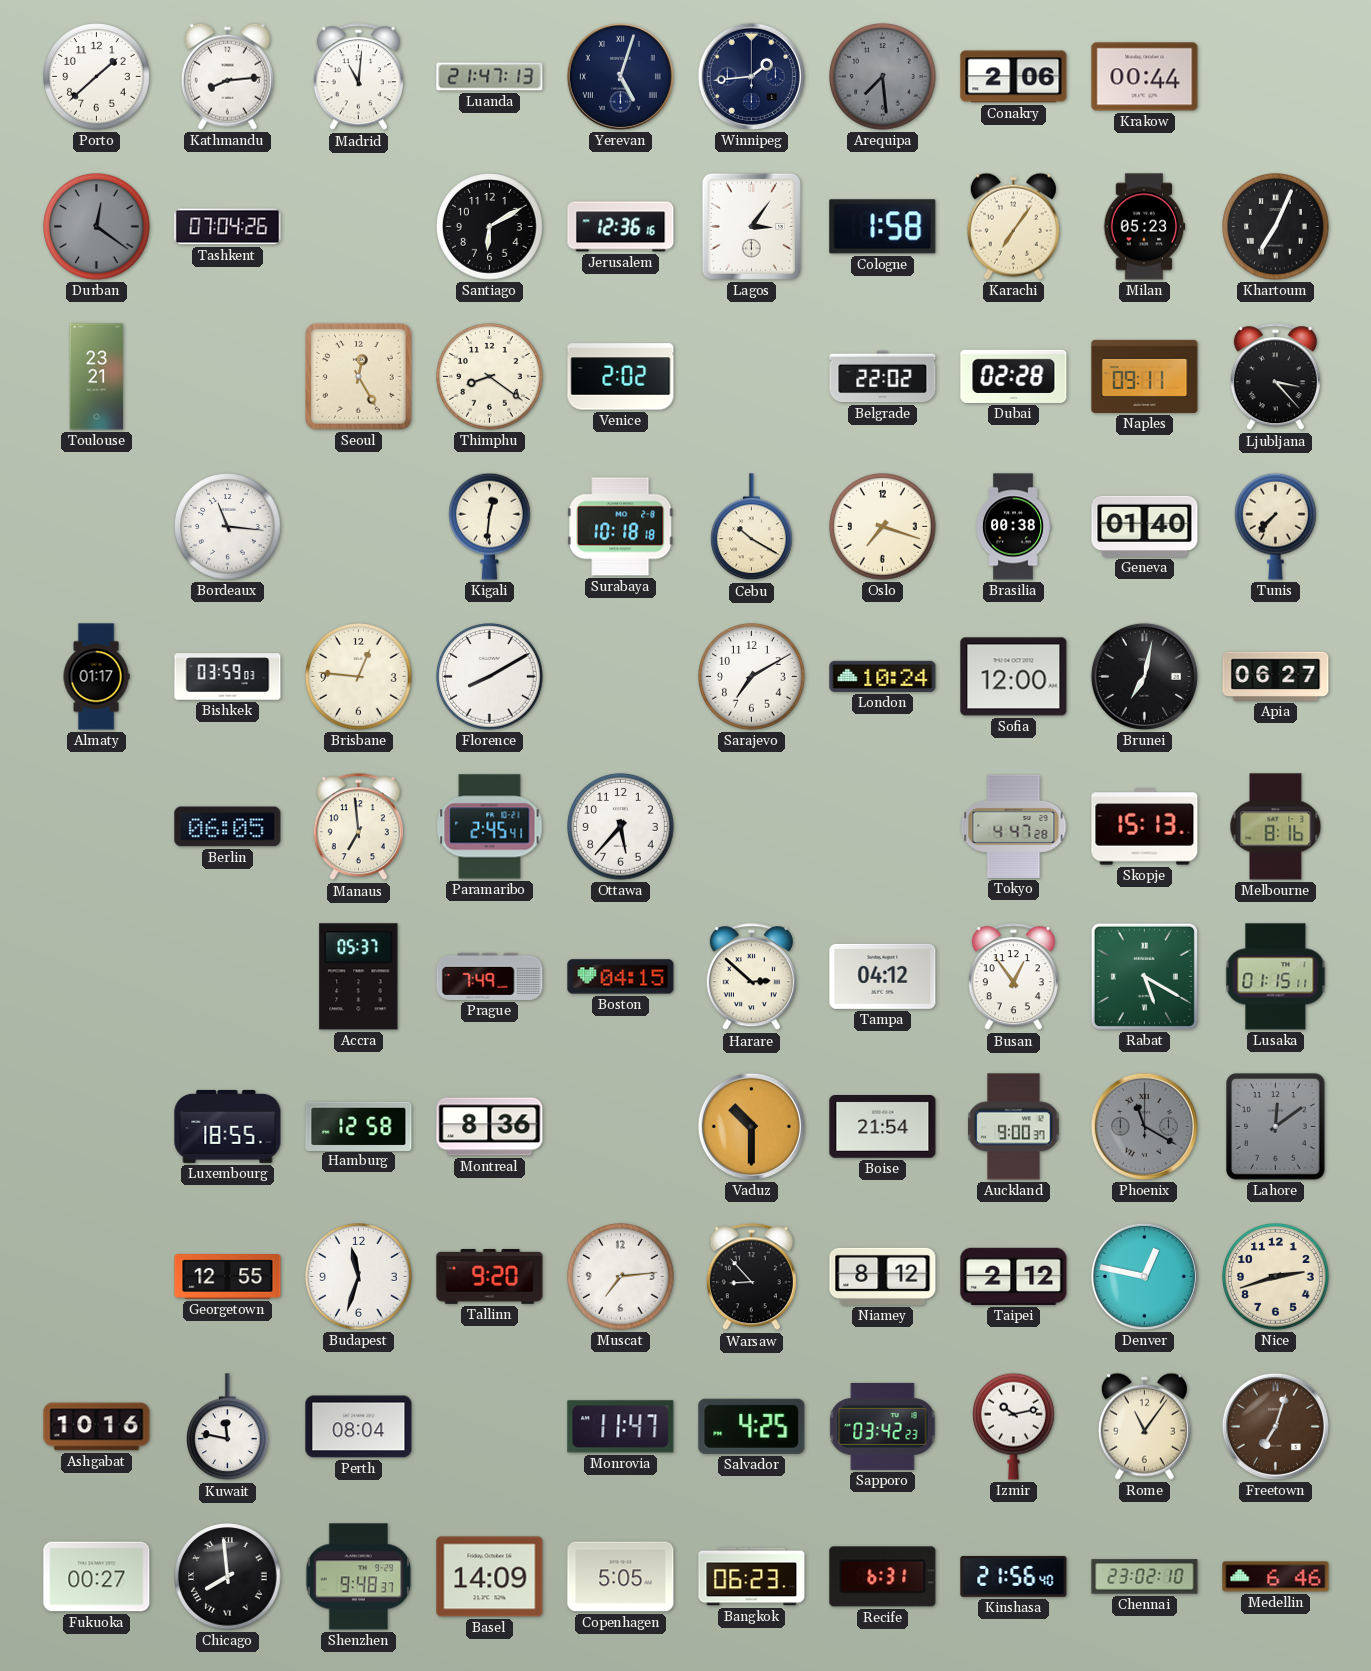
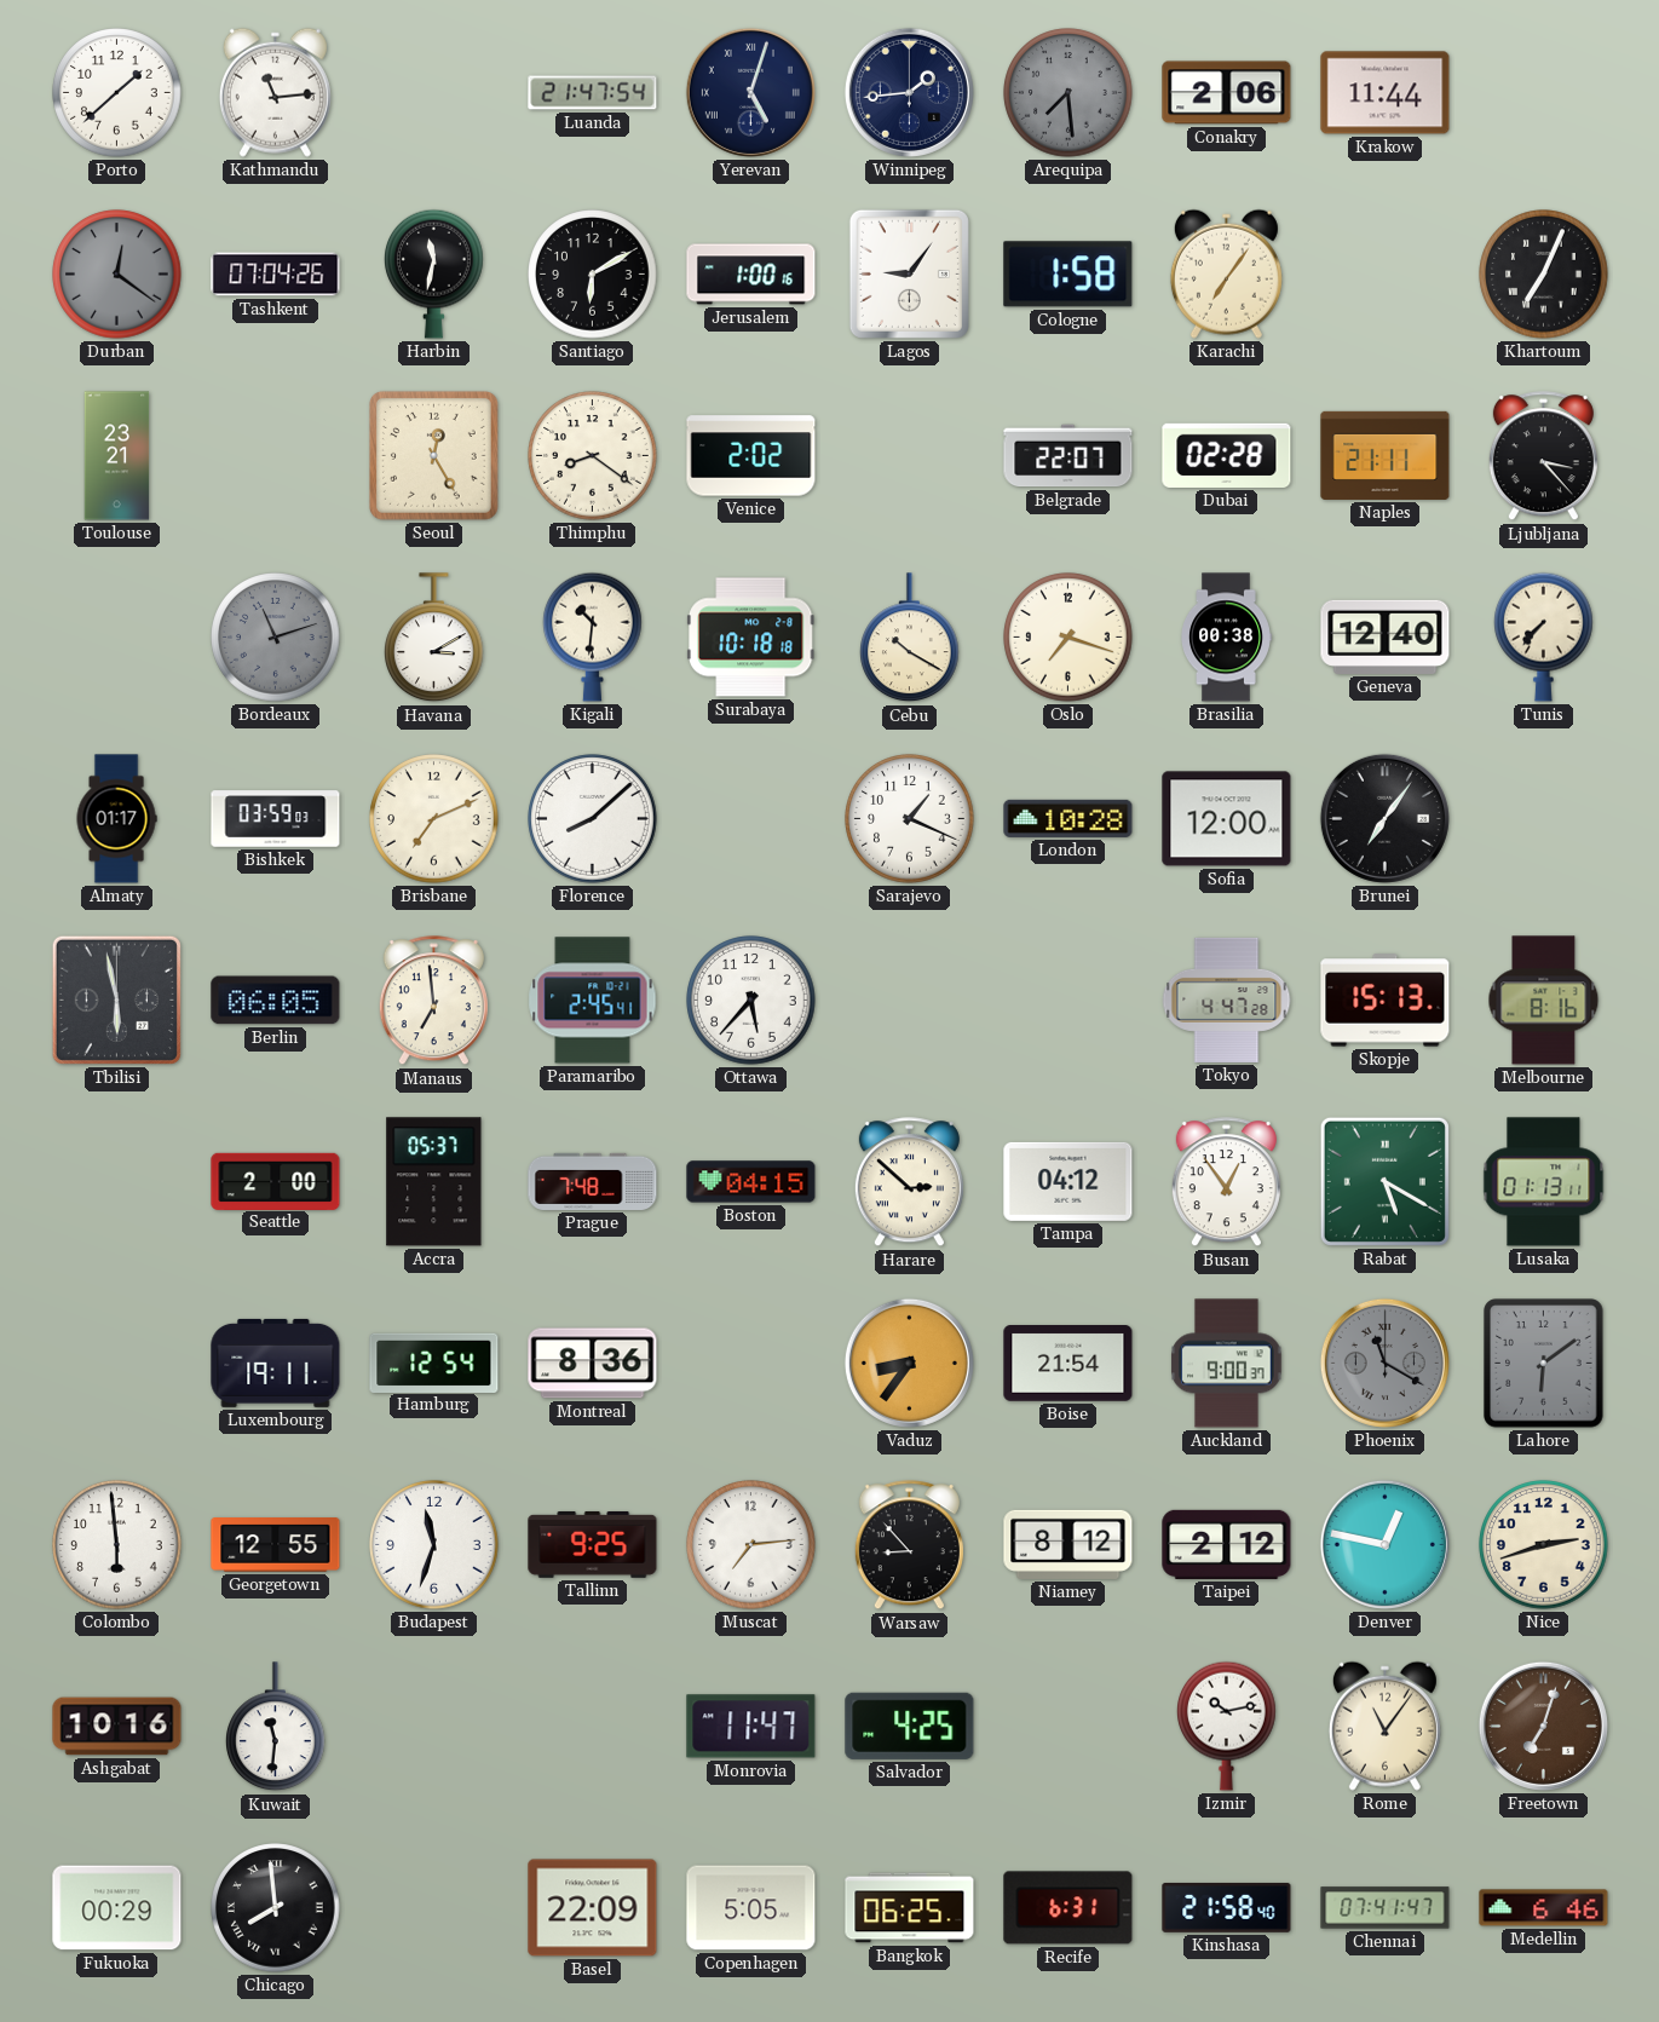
Kathmandu: 8:14 -> 11:14 (275, 92)
Madrid: 11:01 -> none (358, 77)
Luanda: 21:47:13 -> 21:47:54 (593, 93)
Krakow: 00:44 -> 11:44 (1386, 93)
Harbin: none -> 11:32 (434, 273)
Jerusalem: 12:36 -> 1:00 (751, 275)
Lagos: 3:06 -> 9:06 (909, 273)
Milan: 05:23 -> none (1144, 227)
Belgrade: 22:02 -> 22:07 (1068, 456)
Naples: 09:11 -> 21:11 (1386, 455)
Bordeaux: 11:16 -> 11:12 (276, 638)
Bordeaux dial: white -> grey (276, 638)
Havana: none -> 3:10 (434, 638)
Kigali: 12:31 -> 10:31 (593, 636)
Geneva: 01:40 -> 12:40 (1386, 636)
Brisbane: 12:46 -> 7:11 (434, 819)
Florence: 8:10 -> 8:08 (593, 819)
Sarajevo: 7:10 -> 1:19 (910, 819)
London: 10:24 -> 10:28 (1068, 818)
Brunei: 7:02 -> 7:06 (1384, 818)
Apia: 06:27 -> none (1276, 676)
Tbilisi: none -> 5:58 (116, 1000)
Seattle: none -> 2:00 (276, 1181)
Prague: 7:49 -> 7:48 (593, 1181)
Lusaka: 01:15 -> 01:13 (1544, 1182)
Luxembourg: 18:55 -> 19:11 (276, 1363)
Hamburg: 12:58 -> 12:54 (434, 1363)
Vaduz: 10:30 -> 8:36 (909, 1363)
Lahore: 12:09 -> 6:09 (1544, 1364)
Colombo: none -> 5:59 (117, 1545)
Tallinn: 9:20 -> 9:25 (593, 1544)
Kuwait: 11:47 -> 11:31 (276, 1727)
Perth: 08:04 -> none (359, 1427)
Sapporo: 03:42 -> none (883, 1426)
Fukuoka: 00:27 -> 00:29 (117, 1908)
Shenzhen: 9:48 -> none (359, 1577)
Basel: 14:09 -> 22:09 (593, 1908)
Bangkok: 06:23 -> 06:25 (910, 1908)
Kinshasa: 21:56 -> 21:58 (1227, 1907)
Chennai: 23:02 -> 07:41 (1386, 1908)
